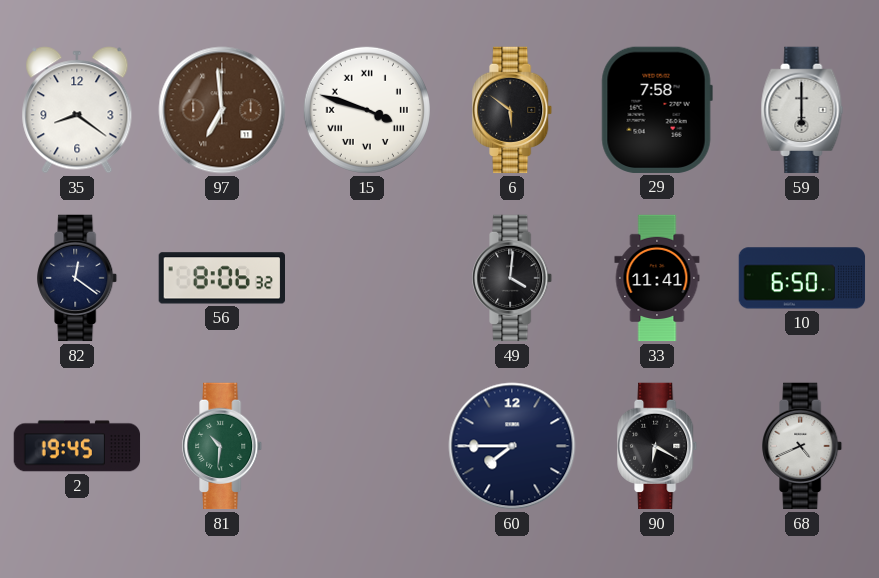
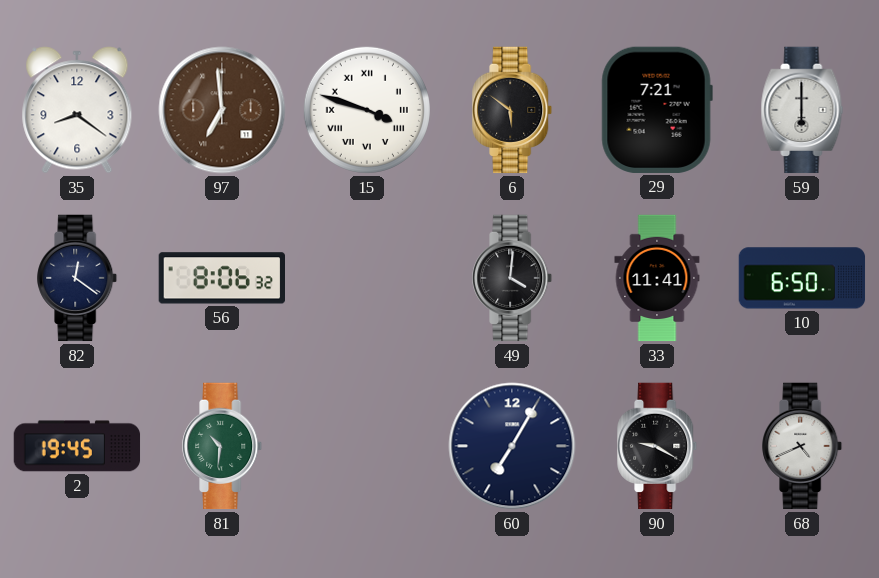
29: 7:58 -> 7:21 (657, 110)
60: 7:45 -> 7:05 (512, 446)
90: 6:20 -> 9:20 (658, 446)
